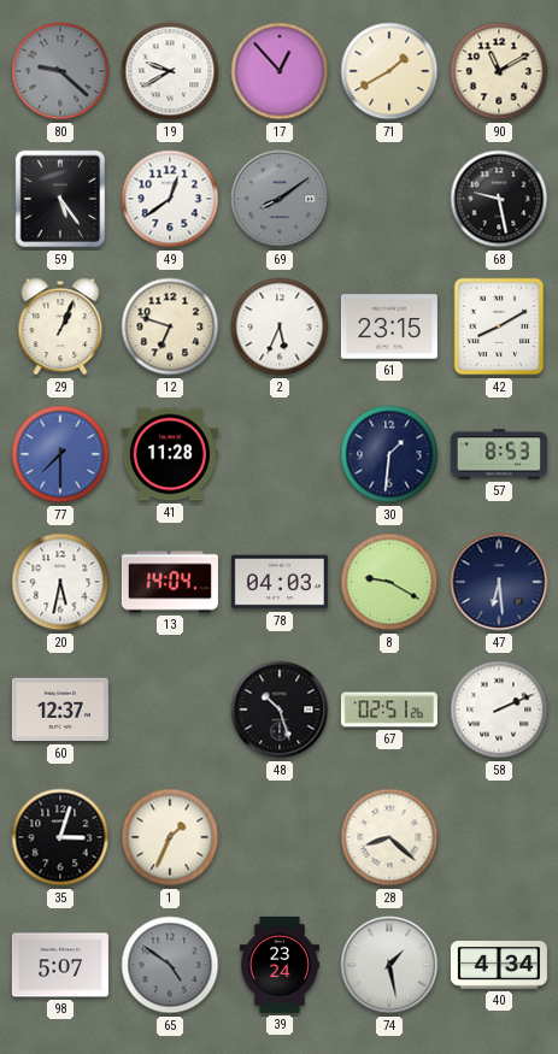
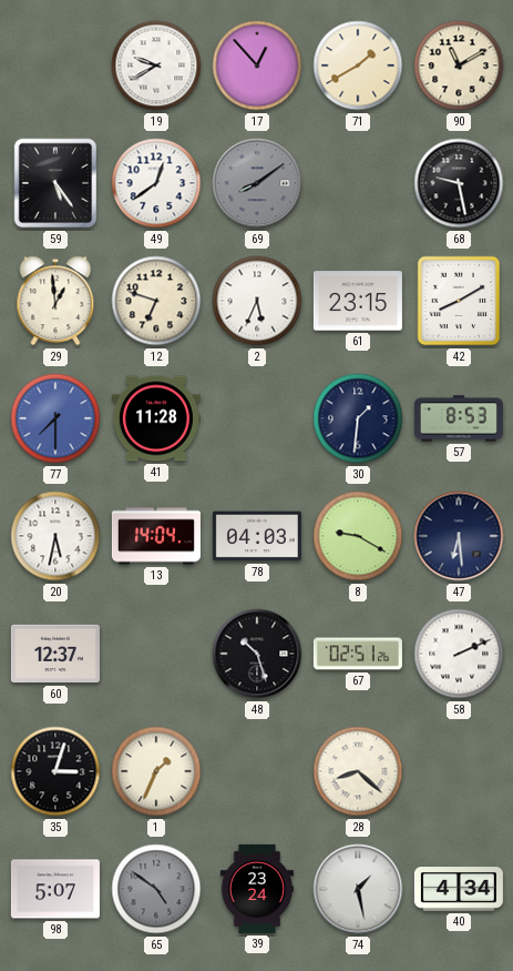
80: 9:22 -> none (60, 71)
29: 1:04 -> 12:59 (55, 301)
